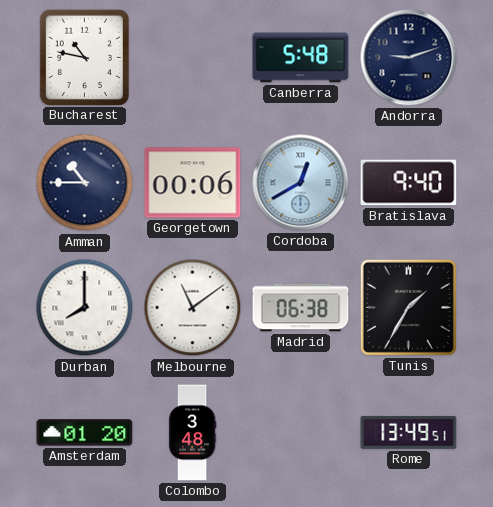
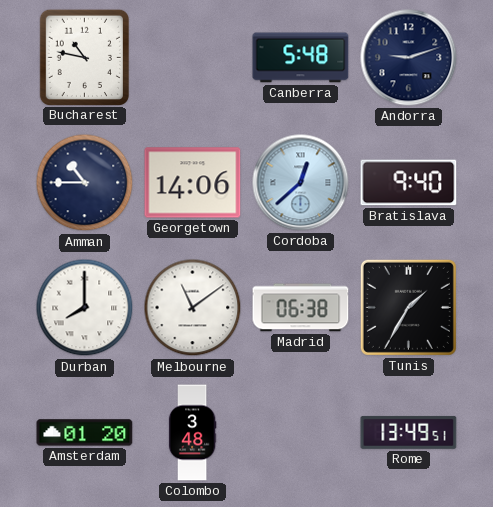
Georgetown: 00:06 -> 14:06 (193, 183)
Cordoba: 12:40 -> 12:38 (301, 183)
